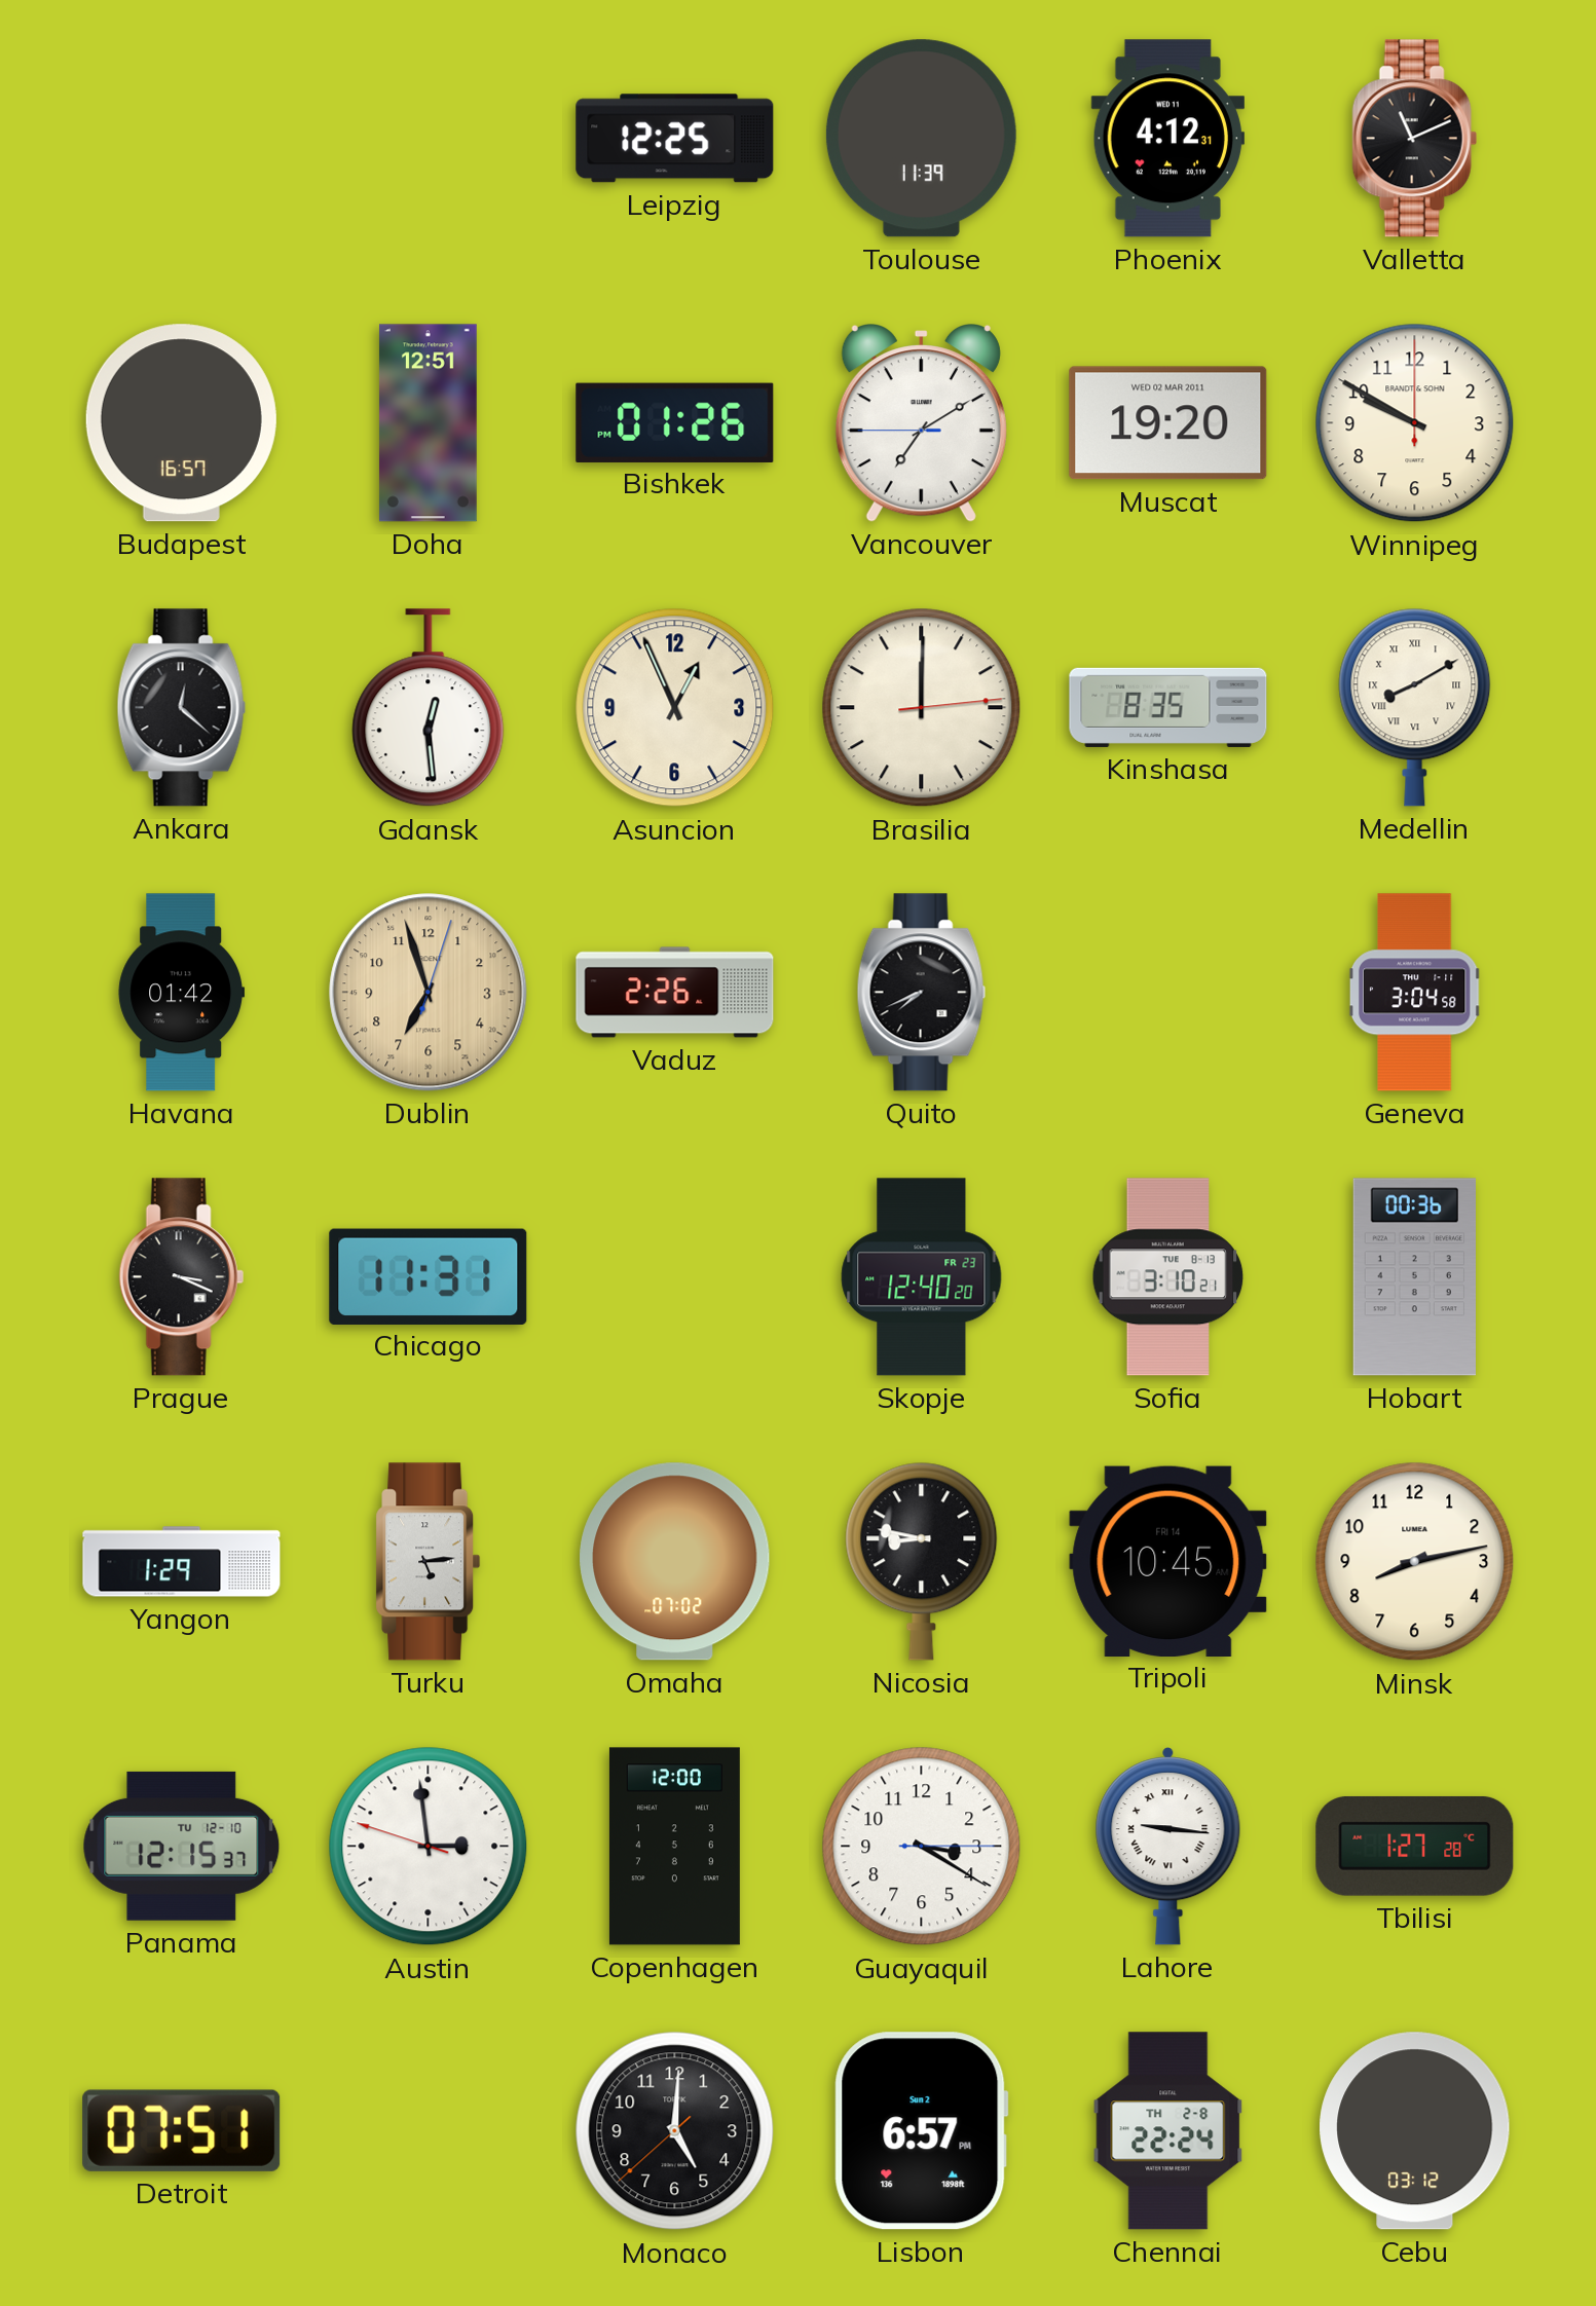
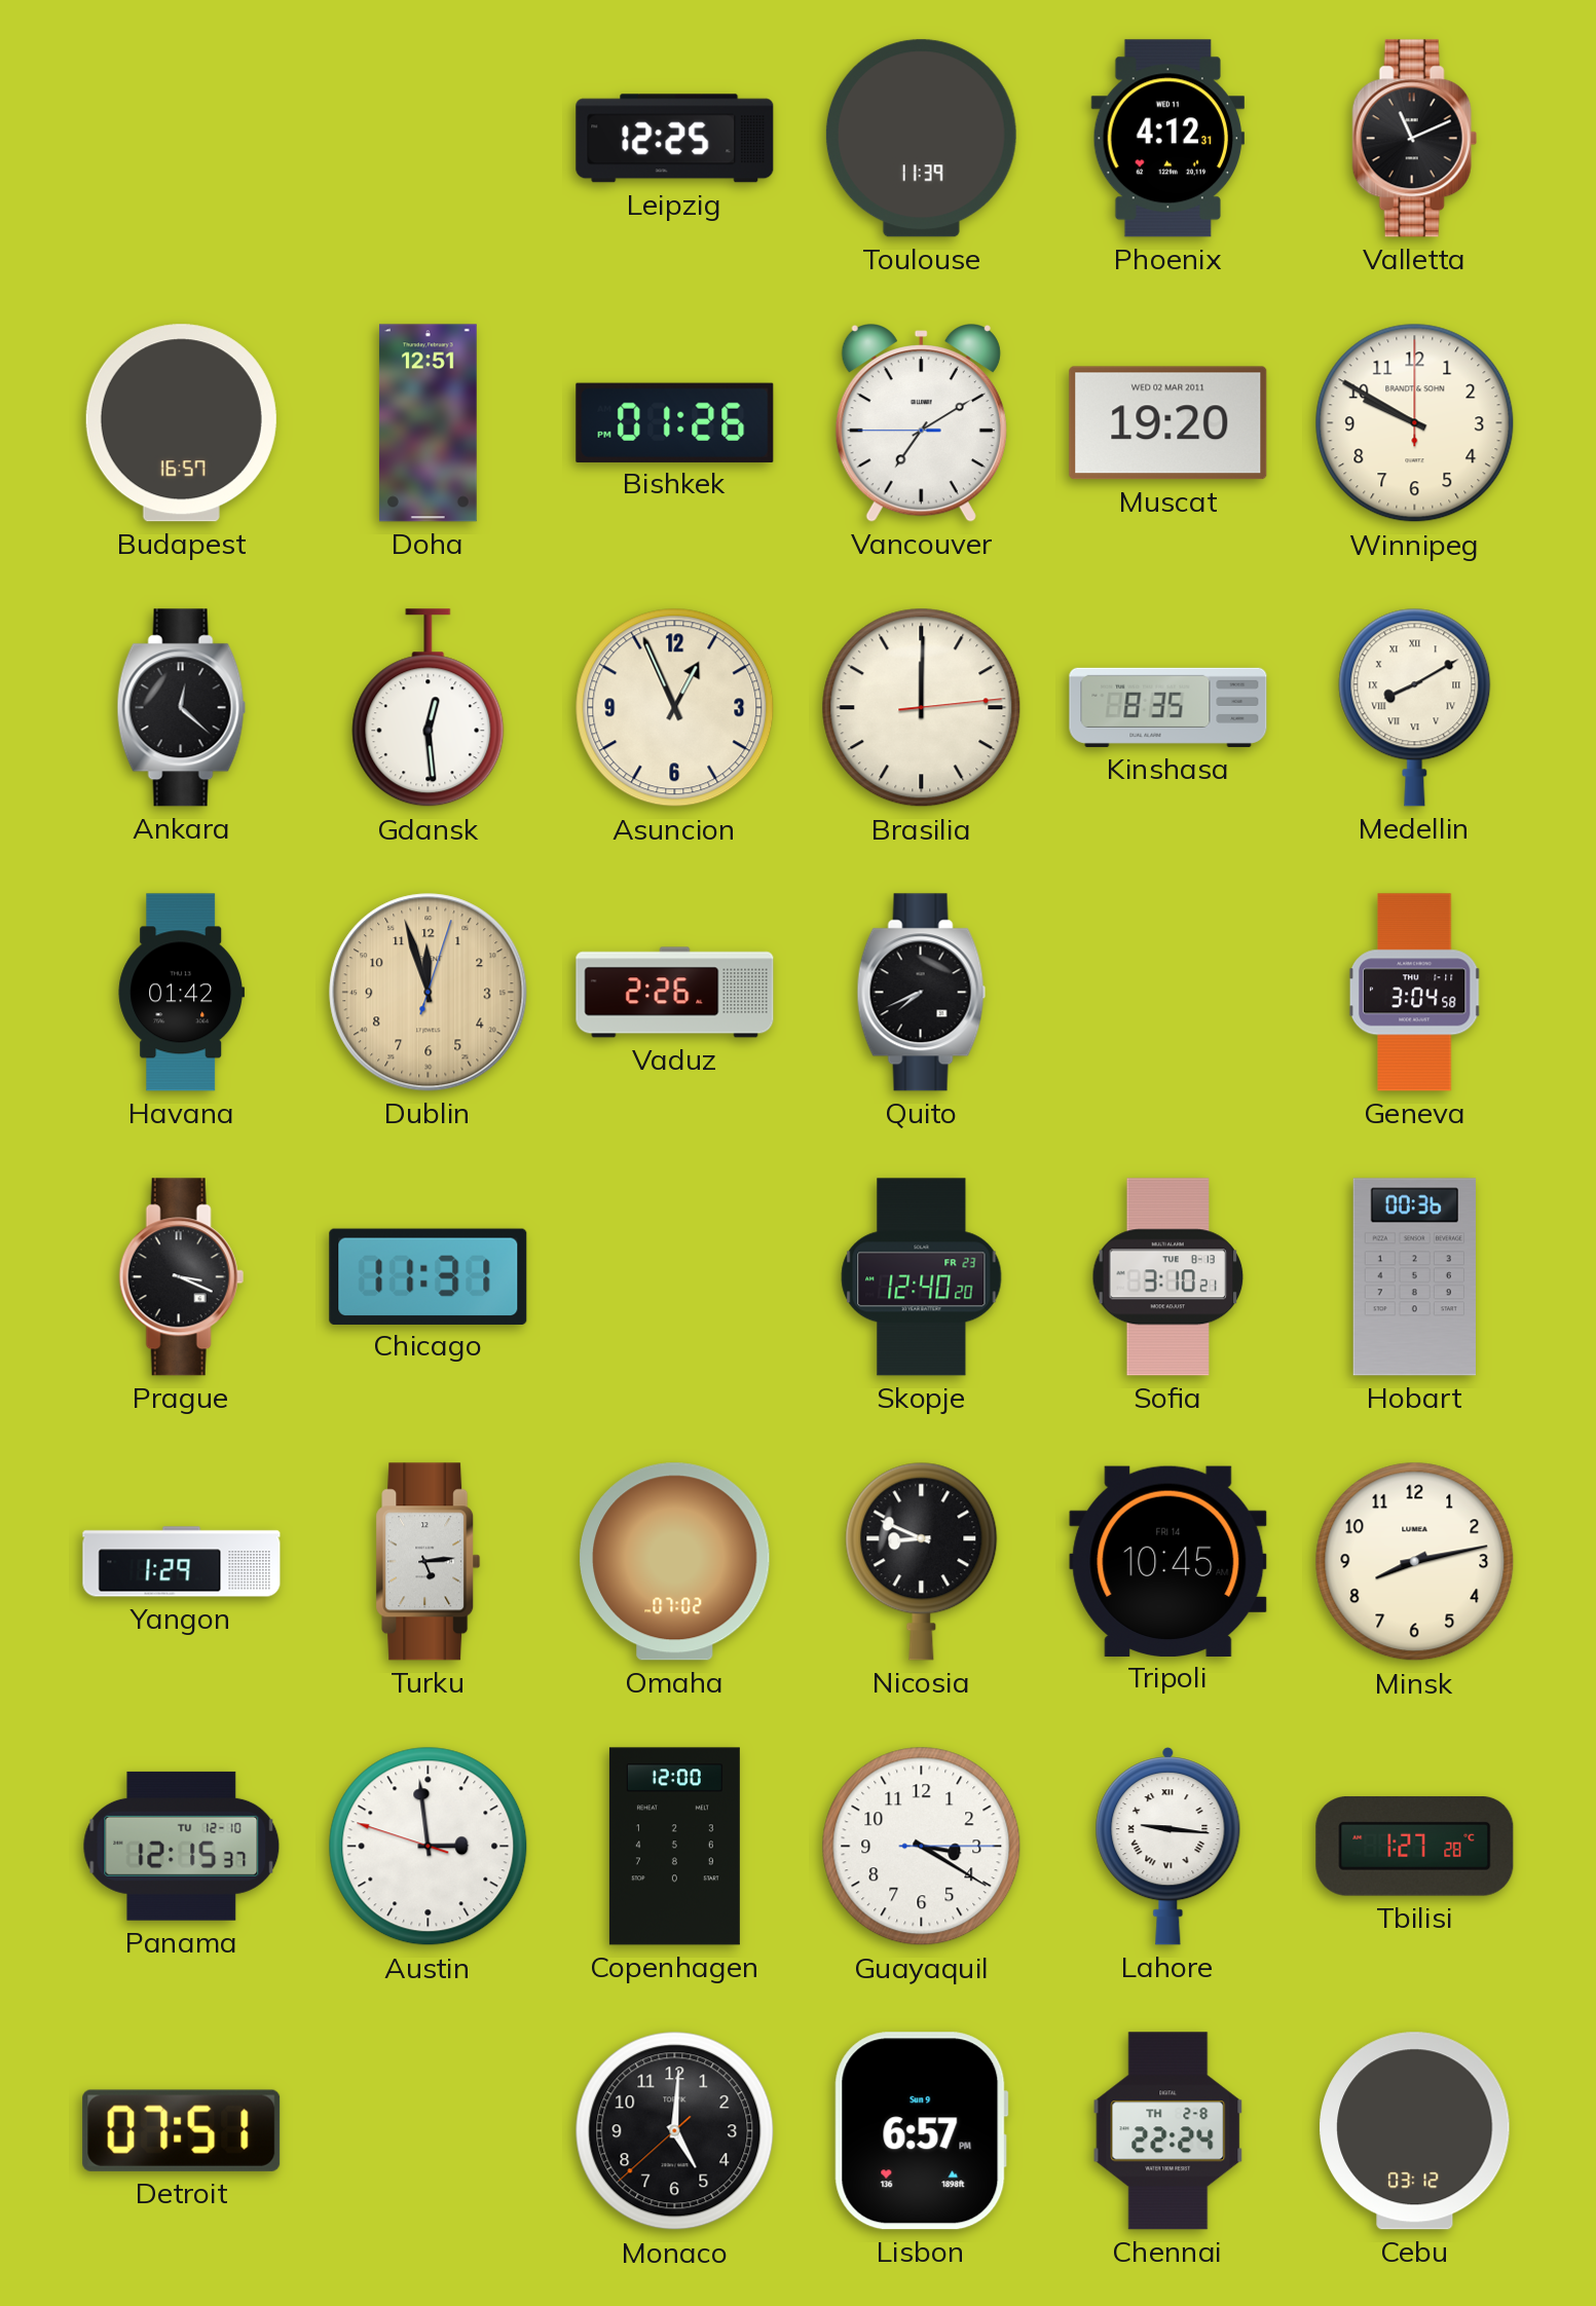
Dublin: 6:57 -> 11:57 (429, 993)
Nicosia: 8:47 -> 8:49 (922, 1561)
Lisbon date: Sun 2 -> Sun 9 (921, 2131)
